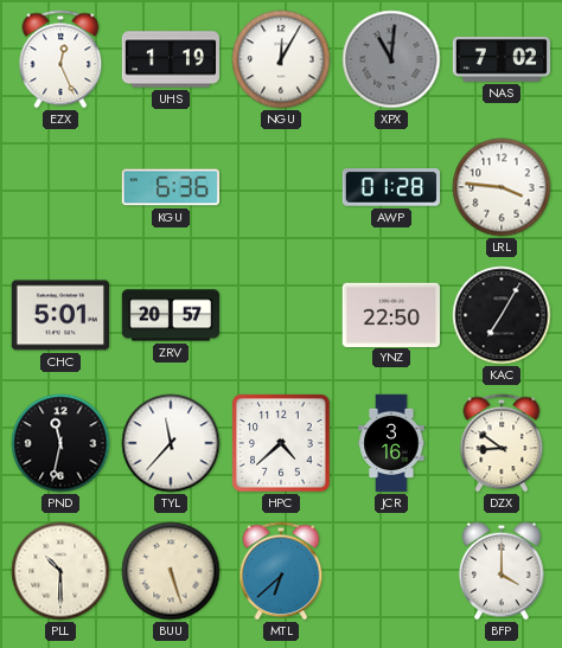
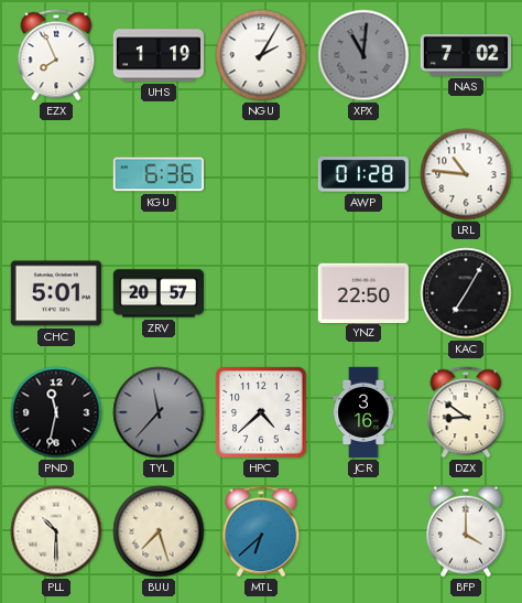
EZX: 12:26 -> 7:56 (56, 55)
NGU: 12:05 -> 2:05 (261, 55)
LRL: 3:46 -> 10:46 (466, 174)
TYL dial: white -> grey (159, 412)
BUU: 5:27 -> 7:27 (159, 531)
